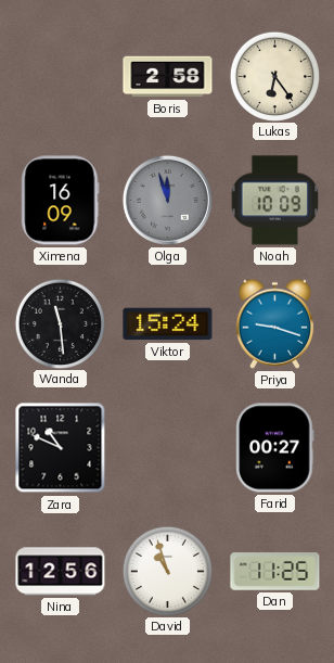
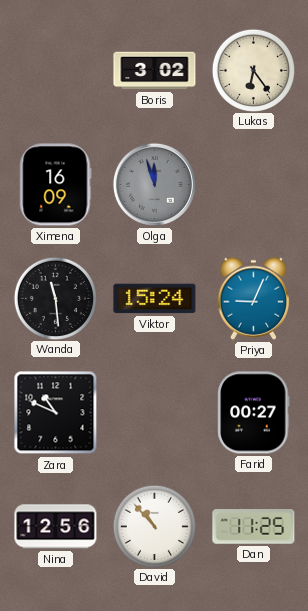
Boris: 2:58 -> 3:02 (155, 71)
Noah: 10:09 -> none (274, 201)
Priya: 9:18 -> 9:04 (254, 298)
David: 10:57 -> 10:53 (154, 526)
